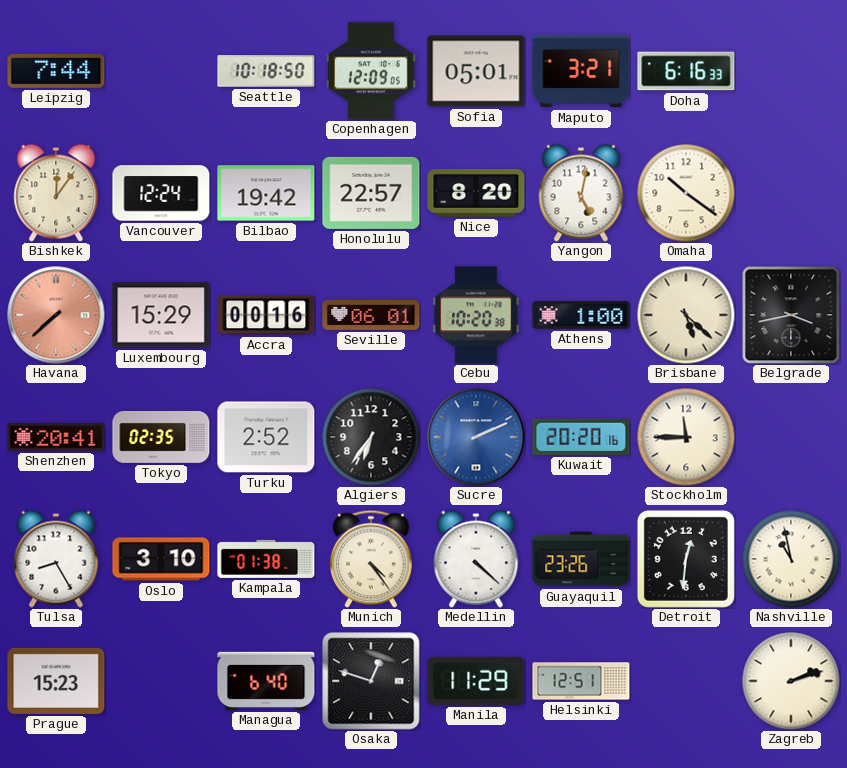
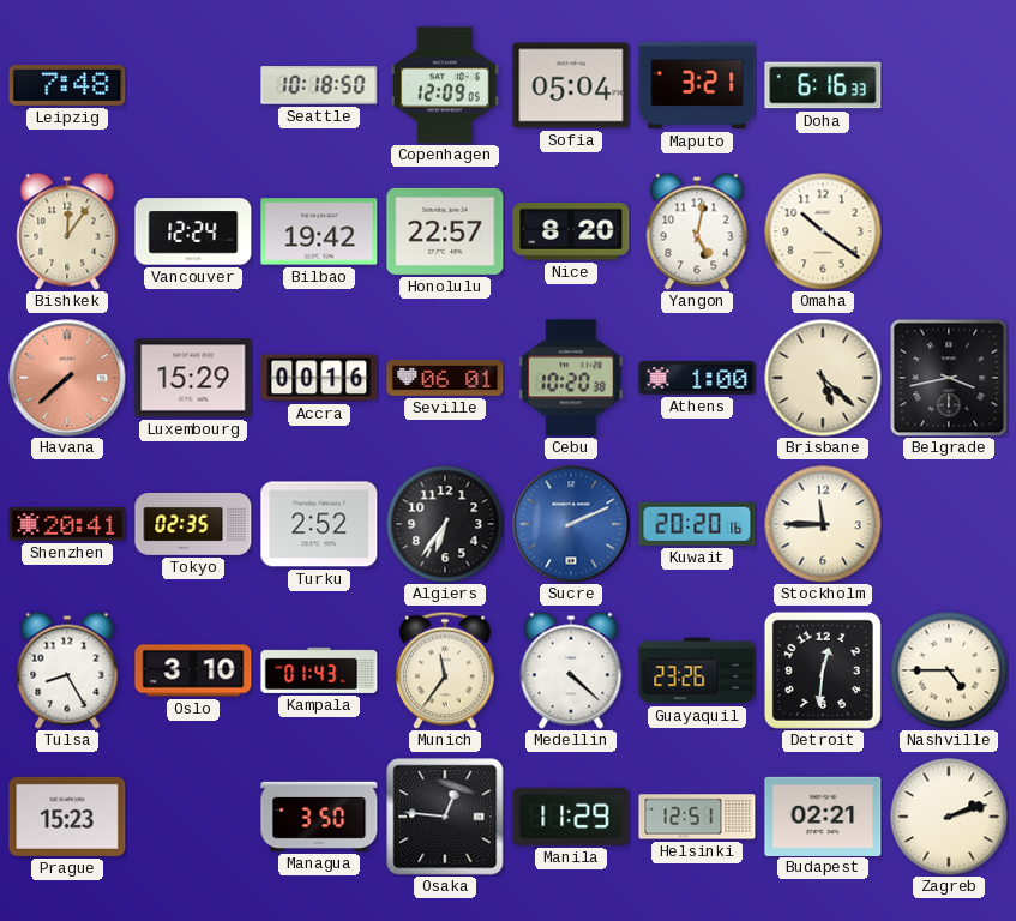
Leipzig: 7:44 -> 7:48 (67, 85)
Sofia: 05:01 -> 05:04 (571, 85)
Kampala: 01:38 -> 01:43 (319, 670)
Munich: 4:24 -> 11:36 (445, 670)
Nashville: 10:58 -> 4:45 (949, 670)
Managua: 6:40 -> 3:50 (319, 817)
Osaka: 12:48 -> 12:46 (445, 817)
Budapest: none -> 02:21 (823, 815)
